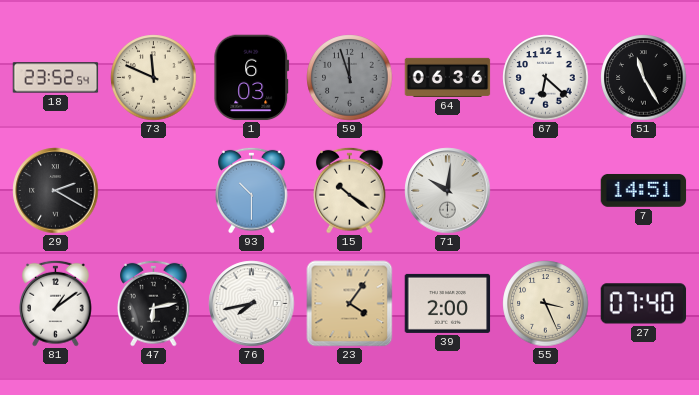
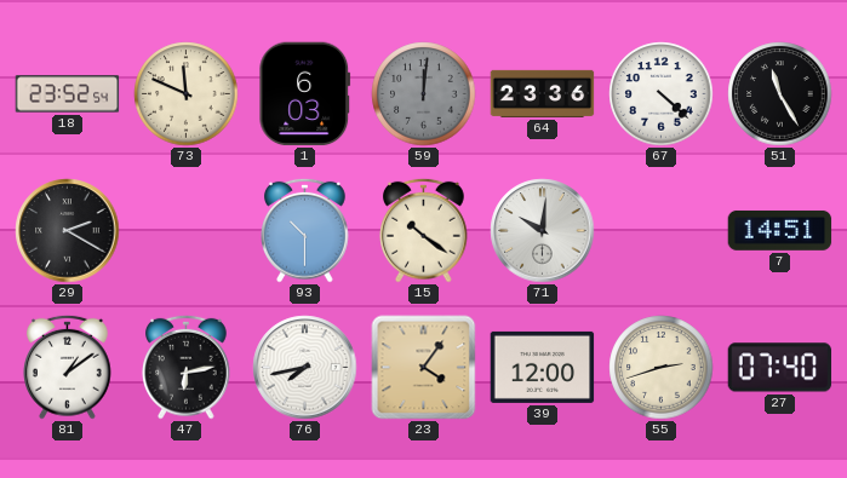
59: 11:57 -> 12:01 (424, 94)
64: 06:36 -> 23:36 (543, 93)
67: 6:22 -> 4:22 (662, 94)
39: 2:00 -> 12:00 (543, 367)
55: 3:26 -> 2:42 (662, 368)
